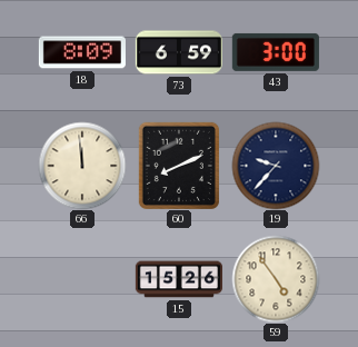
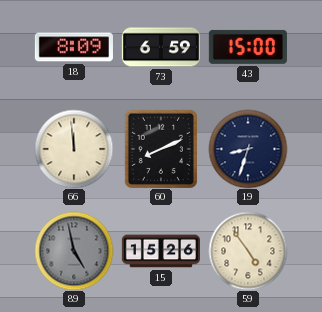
43: 3:00 -> 15:00 (248, 47)
19: 9:37 -> 8:33 (248, 149)
89: none -> 4:58 (74, 251)
